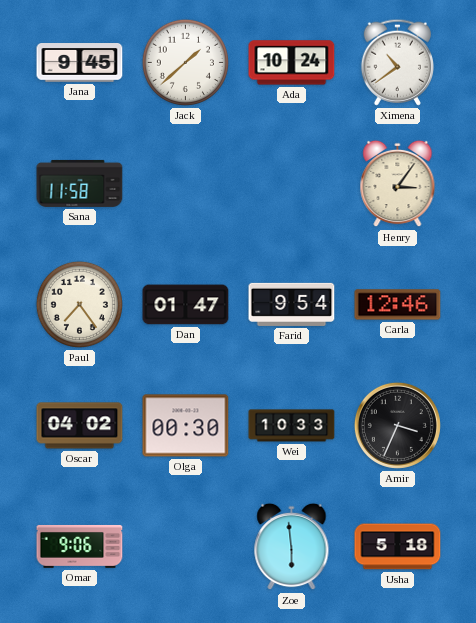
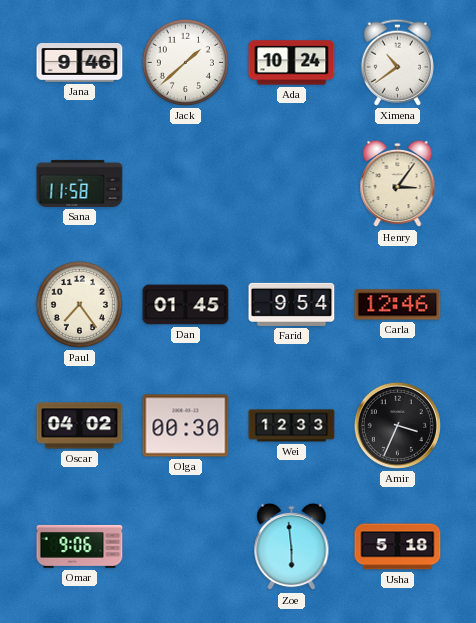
Jana: 9:45 -> 9:46 (80, 63)
Dan: 01:47 -> 01:45 (186, 305)
Wei: 10:33 -> 12:33 (292, 426)
